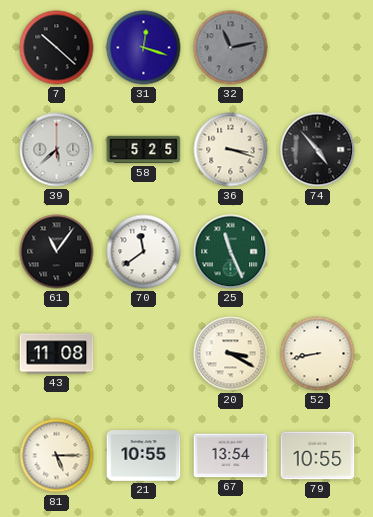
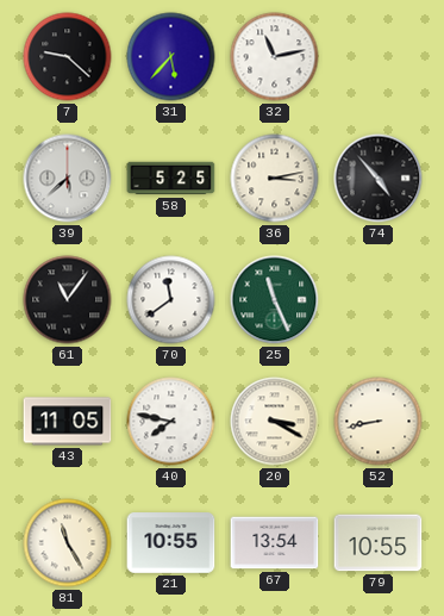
7: 10:22 -> 9:22 (68, 57)
31: 12:18 -> 5:37 (171, 57)
32 dial: grey -> white (275, 57)
36: 3:18 -> 3:13 (275, 179)
43: 11:08 -> 11:05 (68, 422)
40: none -> 7:47 (171, 422)
81: 5:15 -> 11:25 (68, 543)
